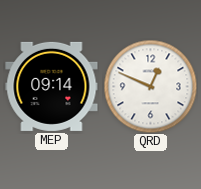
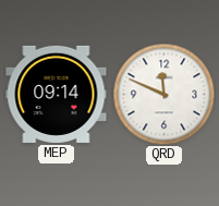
QRD: 12:49 -> 11:49 (163, 94)
